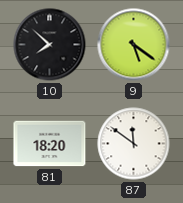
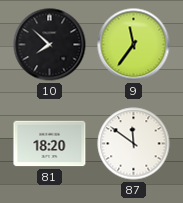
9: 5:21 -> 11:36 (134, 45)
